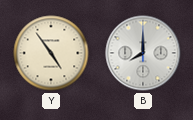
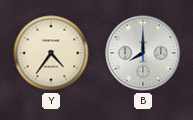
Y: 4:54 -> 4:36 (51, 53)
